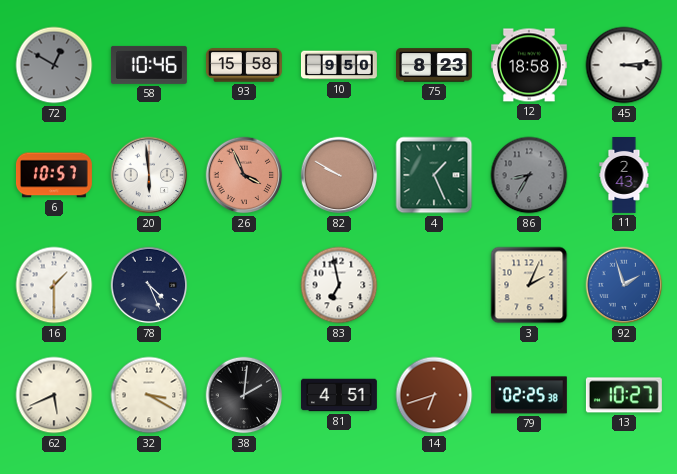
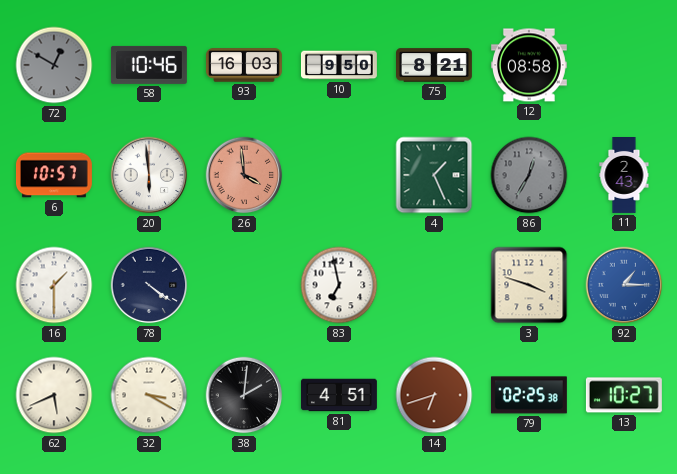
93: 15:58 -> 16:03 (244, 65)
75: 8:23 -> 8:21 (435, 65)
12: 18:58 -> 08:58 (529, 65)
45: 3:14 -> none (624, 65)
26: 3:56 -> 3:59 (244, 175)
82: 9:50 -> none (339, 175)
86: 8:35 -> 12:35 (529, 175)
78: 4:26 -> 4:21 (149, 285)
3: 2:04 -> 3:48 (529, 285)
92: 1:57 -> 1:15 (624, 285)
